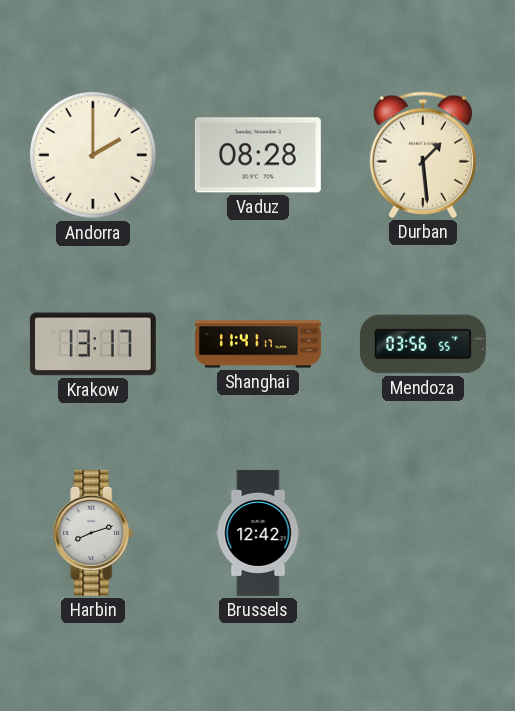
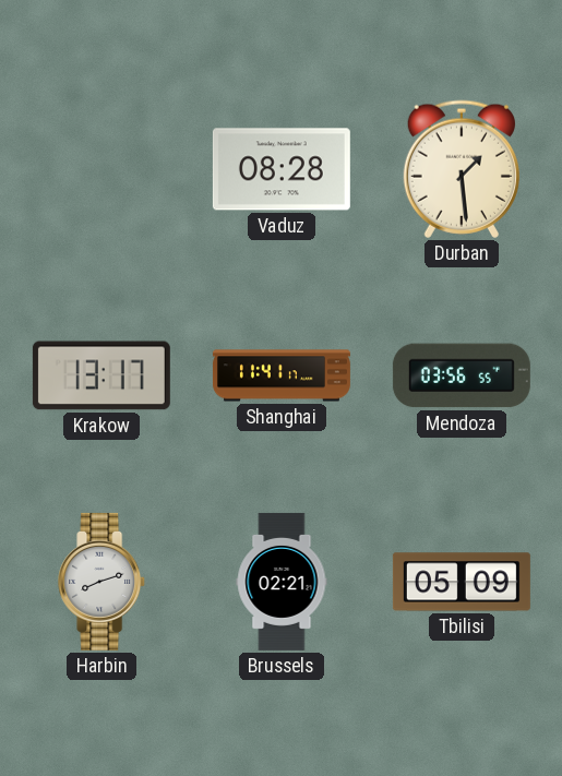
Andorra: 2:00 -> none (94, 156)
Brussels: 12:42 -> 02:21 (282, 582)
Tbilisi: none -> 05:09 (462, 582)
